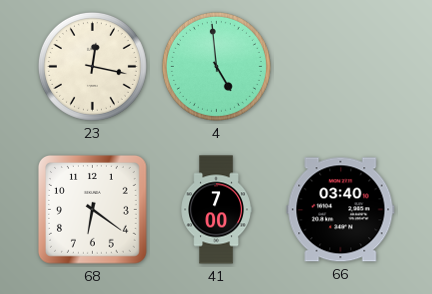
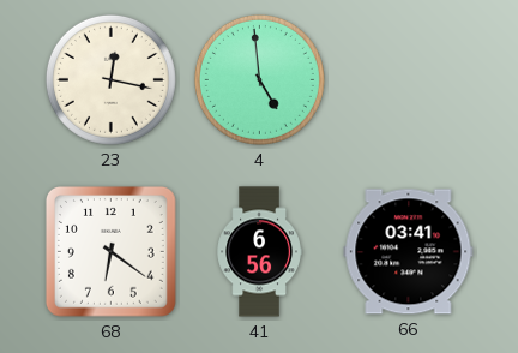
41: 7:00 -> 6:56 (259, 252)
66: 03:40 -> 03:41 (409, 252)
